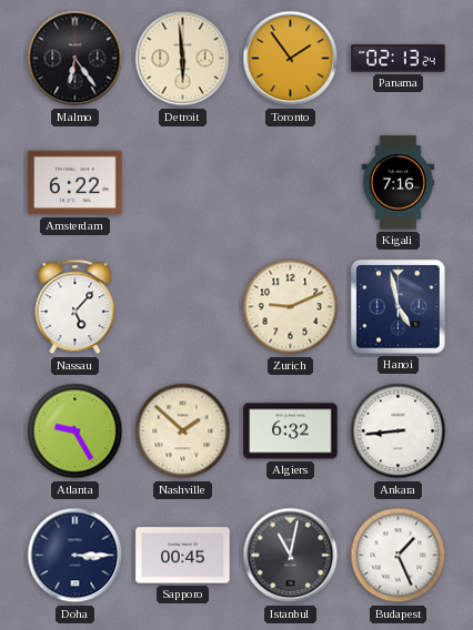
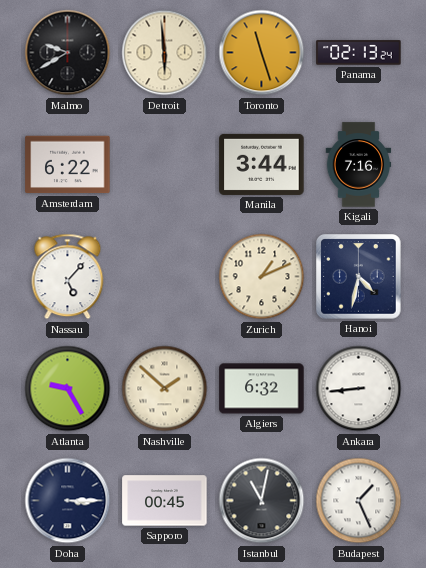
Malmo: 6:24 -> 9:40 (68, 53)
Toronto: 1:54 -> 11:27 (262, 53)
Manila: none -> 3:44 (262, 164)
Zurich: 9:11 -> 1:11 (262, 277)
Hanoi: 4:58 -> 4:32 (359, 277)
